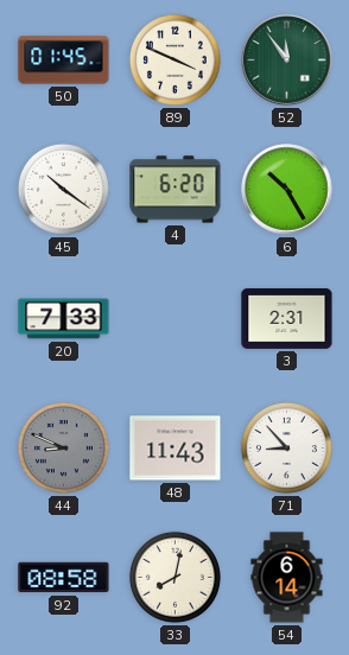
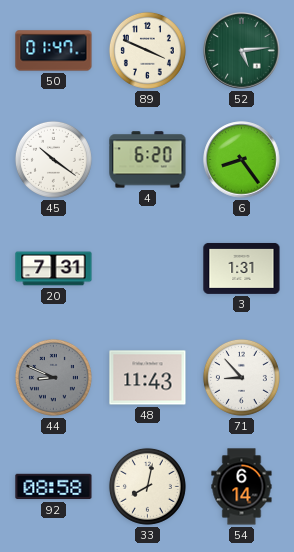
50: 01:45 -> 01:47 (54, 51)
52: 11:54 -> 5:14 (242, 51)
6: 10:25 -> 8:24 (242, 160)
20: 7:33 -> 7:31 (54, 269)
3: 2:31 -> 1:31 (242, 268)
